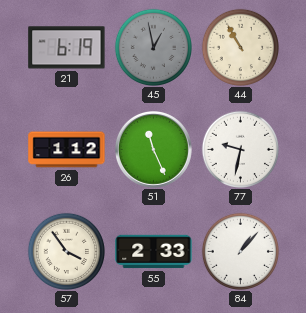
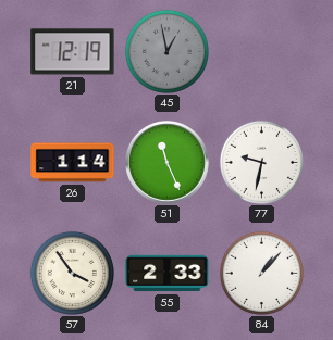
21: 6:19 -> 12:19 (73, 52)
44: 10:55 -> none (240, 47)
26: 1:12 -> 1:14 (73, 163)
